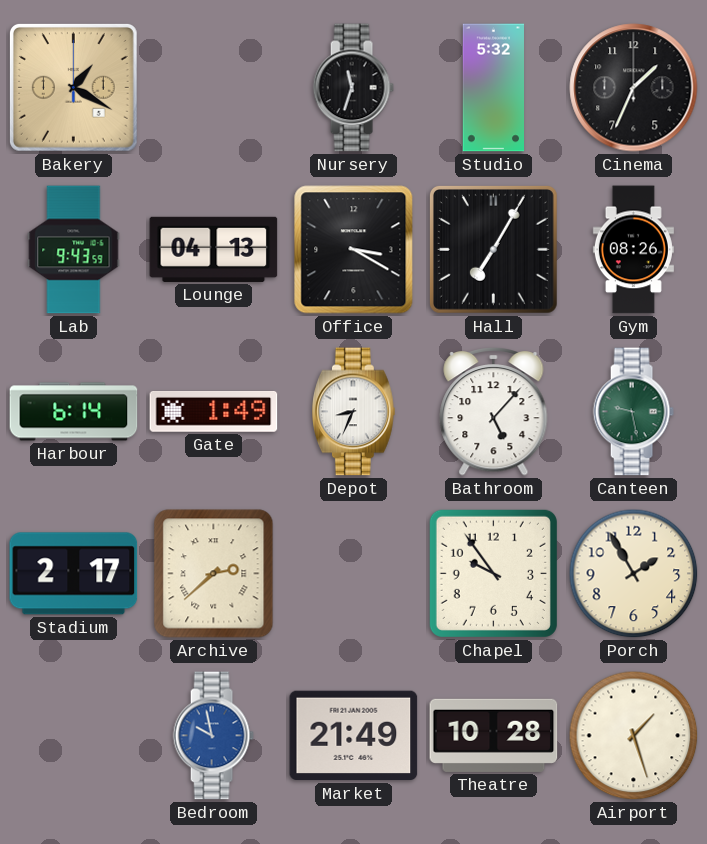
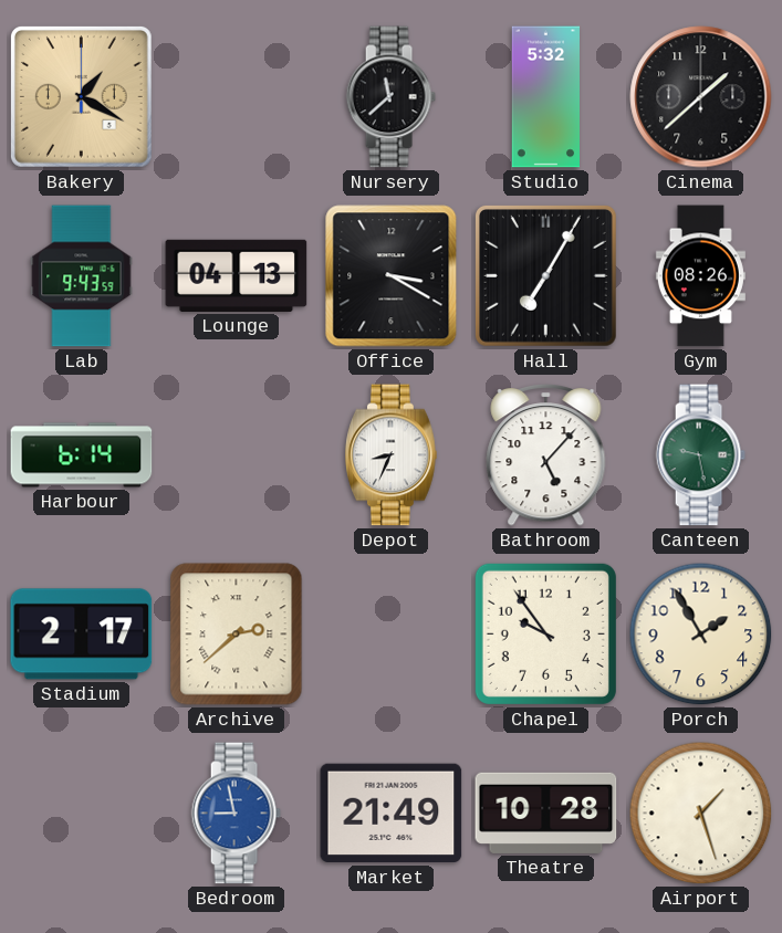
Nursery: 11:33 -> 11:38 (390, 97)
Cinema: 1:34 -> 1:38 (701, 97)
Gate: 1:49 -> none (214, 412)
Bedroom: 9:58 -> 8:58 (236, 814)
